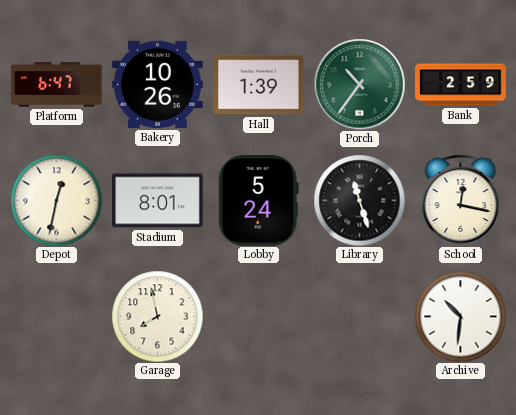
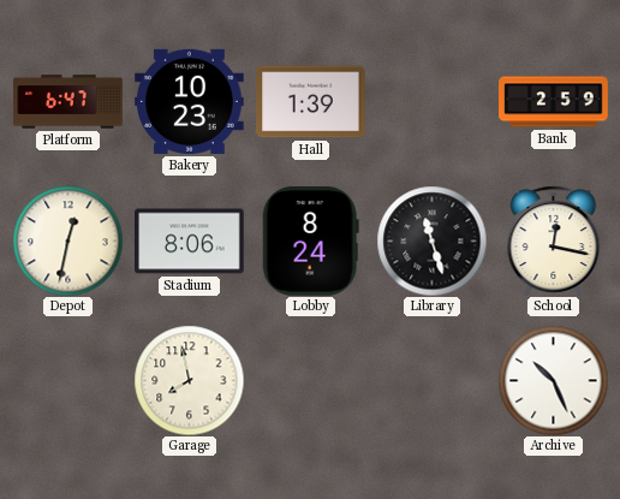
Bakery: 10:26 -> 10:23 (190, 101)
Porch: 10:36 -> none (359, 84)
Stadium: 8:01 -> 8:06 (190, 242)
Lobby: 5:24 -> 8:24 (310, 242)
Archive: 10:31 -> 10:26 (553, 380)
